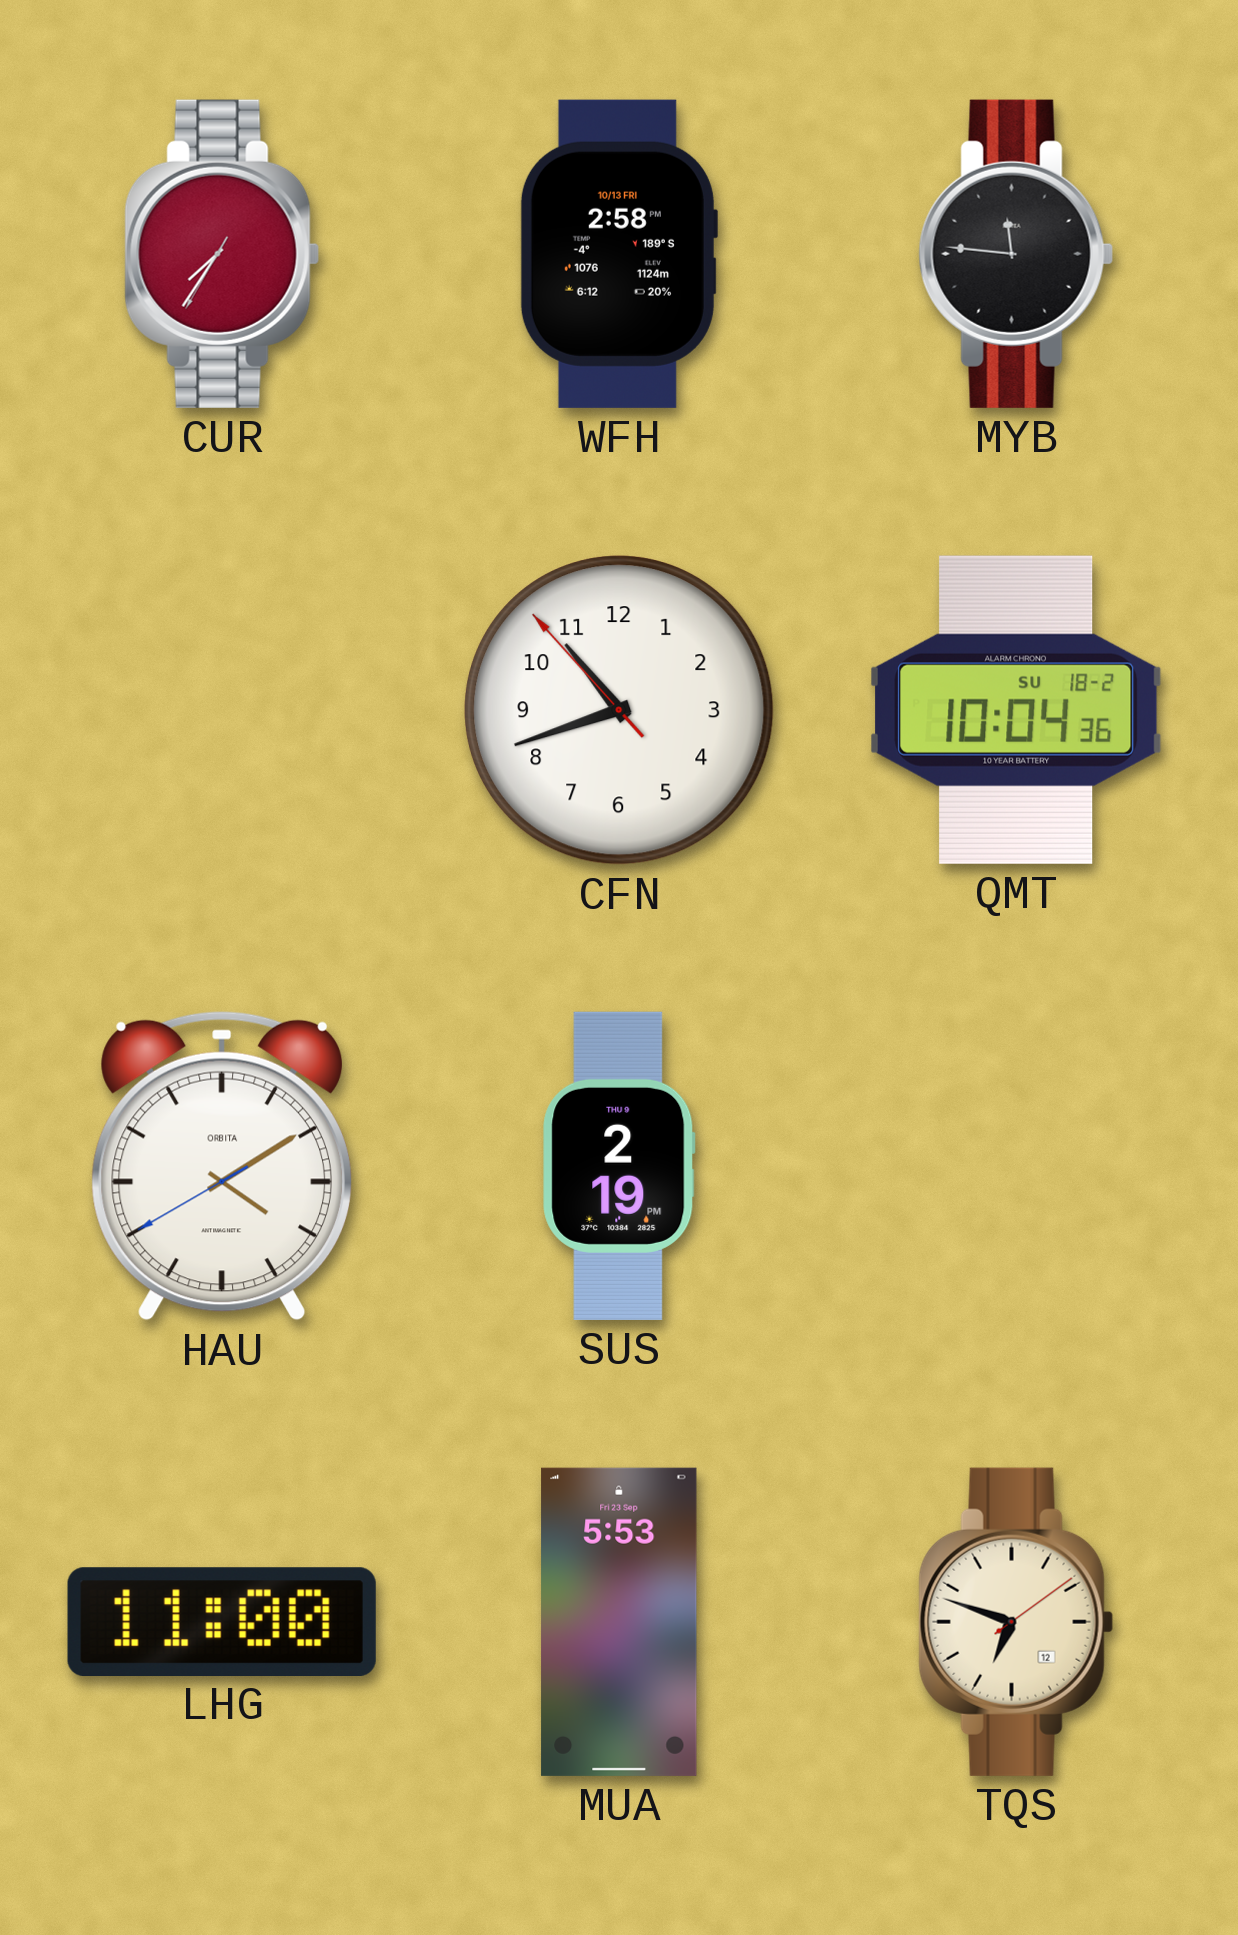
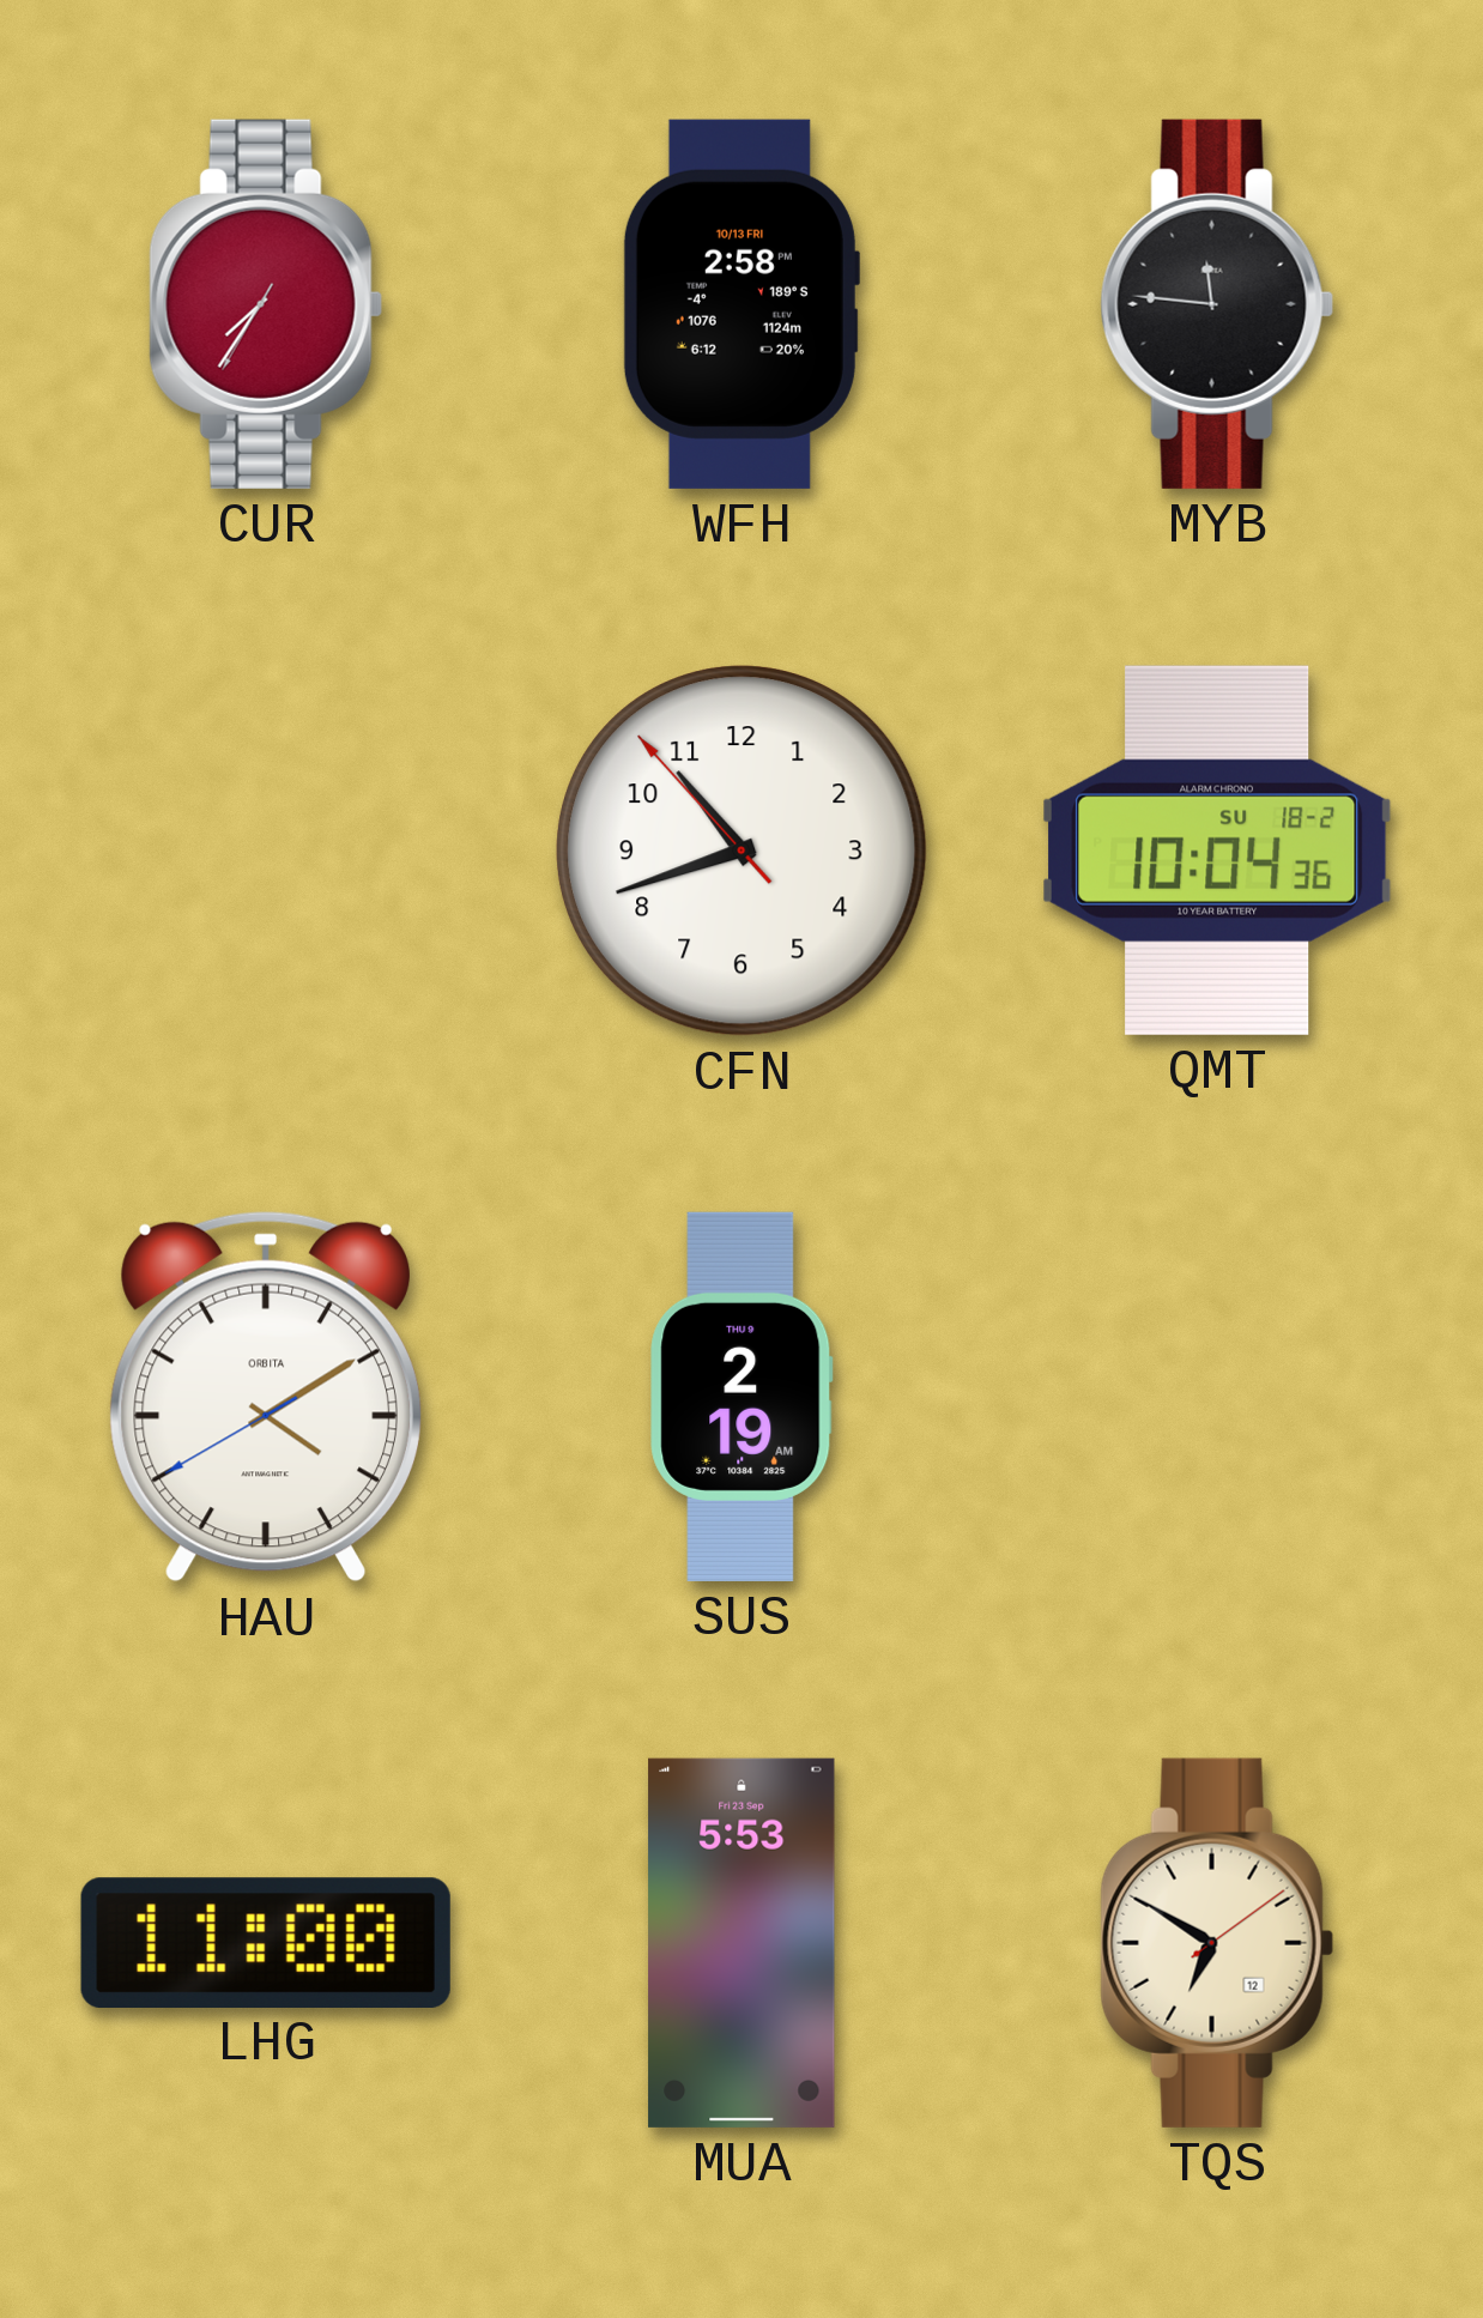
SUS: 2:19 PM -> 2:19 AM (741, 1397)
TQS: 6:48 -> 6:50 (1217, 1943)
